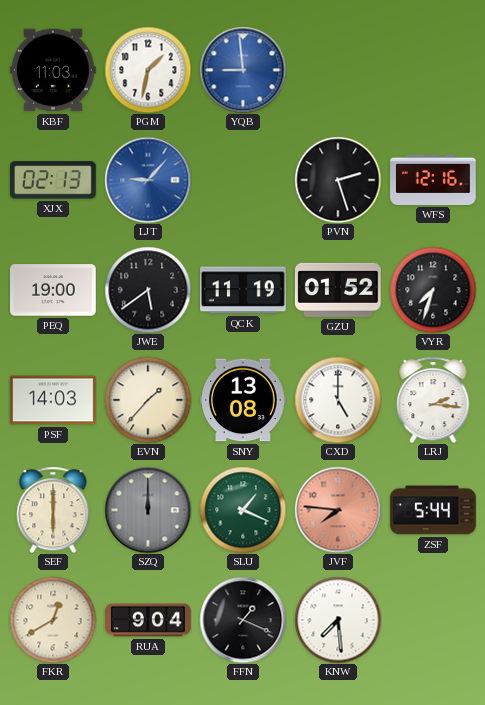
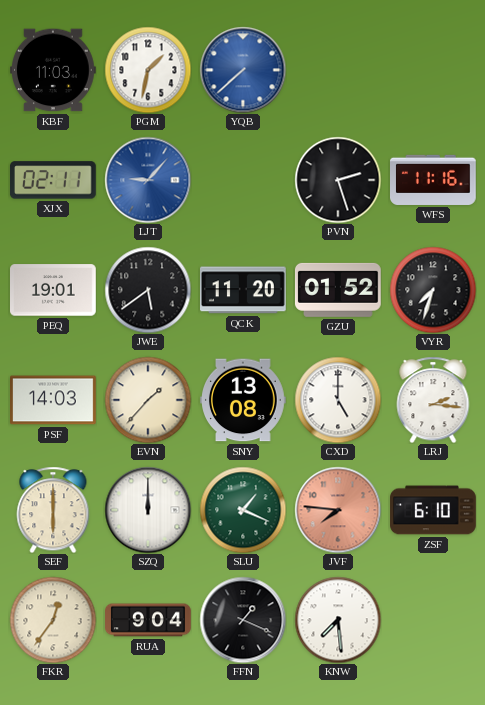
YQB: 8:59 -> 7:38 (243, 70)
XJX: 02:13 -> 02:11 (53, 180)
WFS: 12:16 -> 11:16 (434, 180)
PEQ: 19:00 -> 19:01 (54, 290)
QCK: 11:19 -> 11:20 (244, 290)
SZQ dial: grey -> white (148, 510)
ZSF: 5:44 -> 6:10 (433, 510)
FKR: 12:40 -> 12:36 (53, 620)
